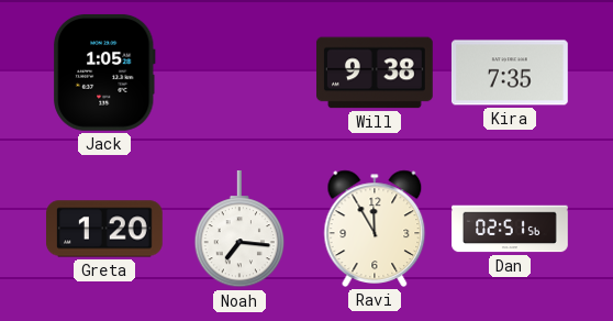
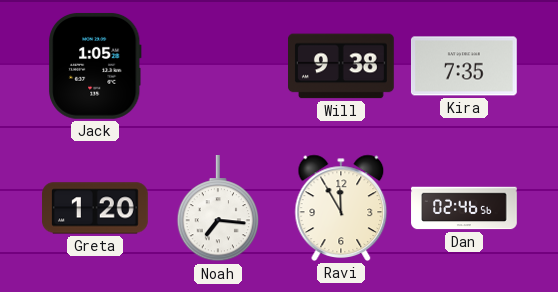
Dan: 02:51 -> 02:46 (464, 208)
